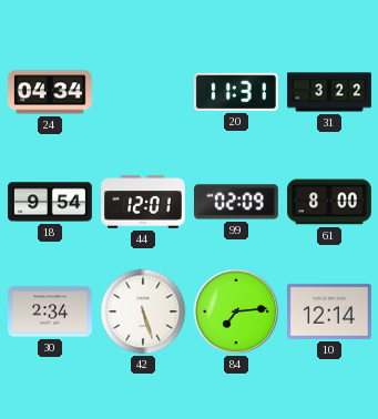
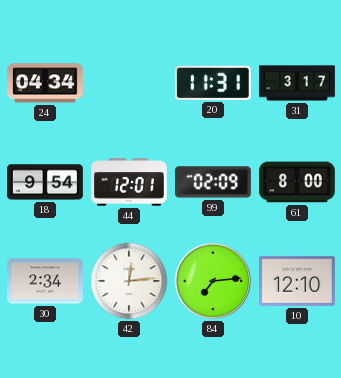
31: 3:22 -> 3:17 (297, 83)
42: 5:27 -> 12:14 (129, 281)
10: 12:14 -> 12:10 (298, 281)
